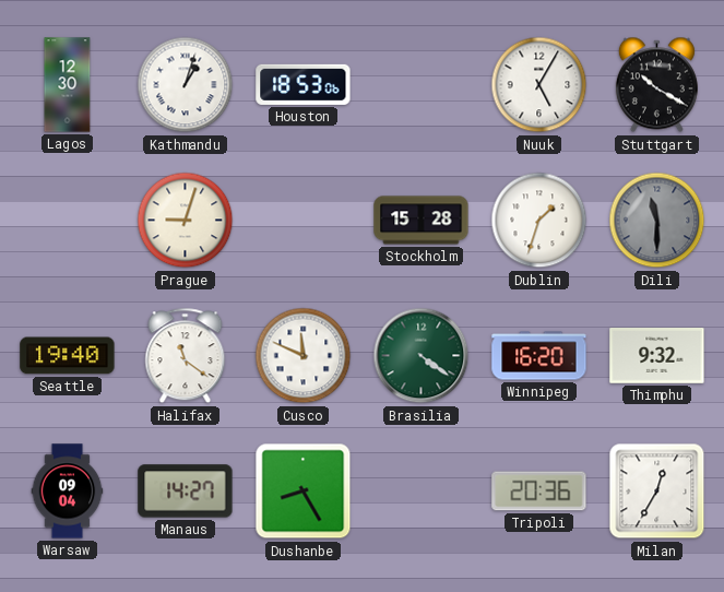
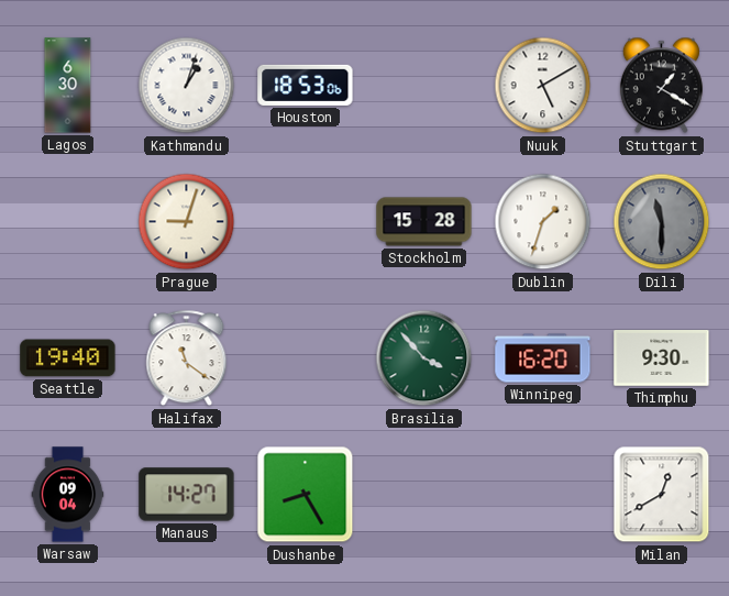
Lagos: 12:30 -> 6:30 (68, 86)
Nuuk: 5:05 -> 5:10 (543, 86)
Stuttgart: 10:20 -> 1:20 (661, 86)
Cusco: 11:49 -> none (304, 356)
Brasilia: 4:21 -> 3:53 (424, 358)
Thimphu: 9:32 -> 9:30 (662, 358)
Tripoli: 20:36 -> none (539, 492)
Milan: 12:35 -> 12:40 (662, 495)
